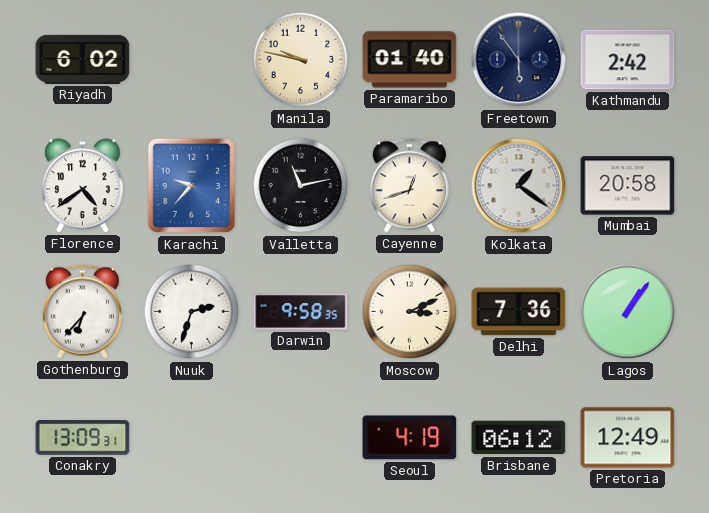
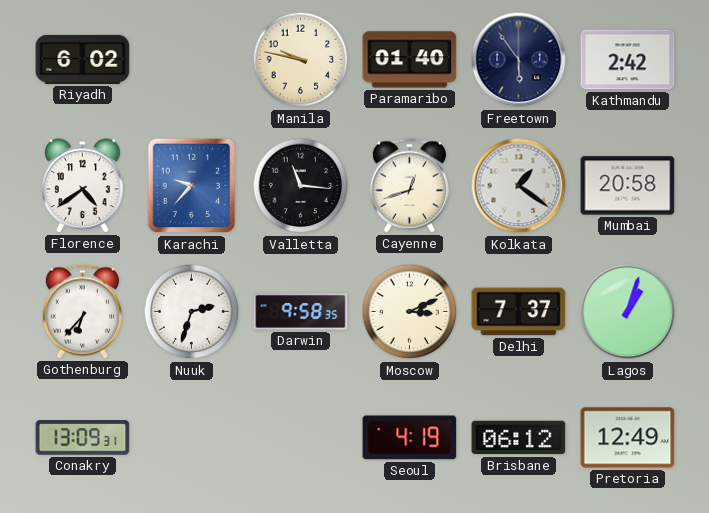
Valletta: 11:13 -> 11:16 (301, 186)
Delhi: 7:36 -> 7:37 (519, 312)
Lagos: 1:06 -> 1:03 (628, 312)
